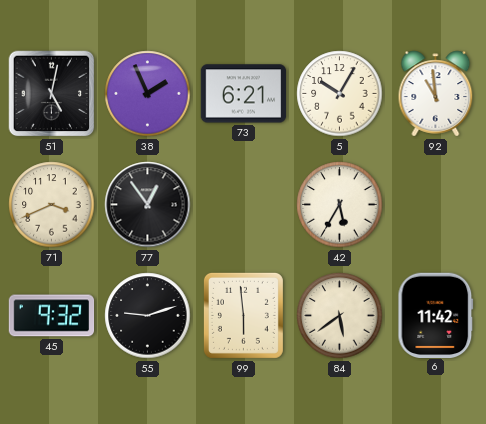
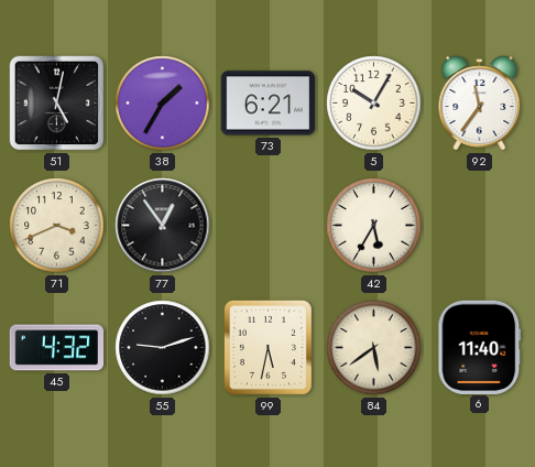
38: 1:56 -> 1:35 (163, 104)
92: 10:59 -> 11:36 (480, 104)
45: 9:32 -> 4:32 (57, 348)
99: 5:59 -> 5:32 (267, 347)
6: 11:42 -> 11:40 (480, 347)
